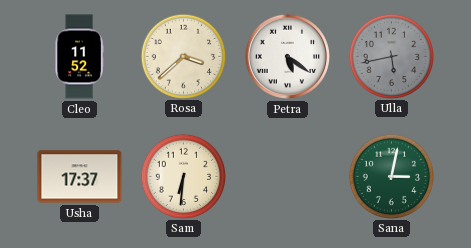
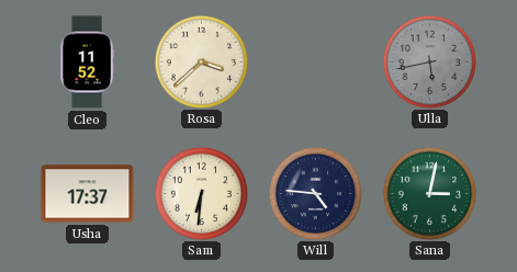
Petra: 5:21 -> none (287, 56)
Will: none -> 4:46 (315, 193)
